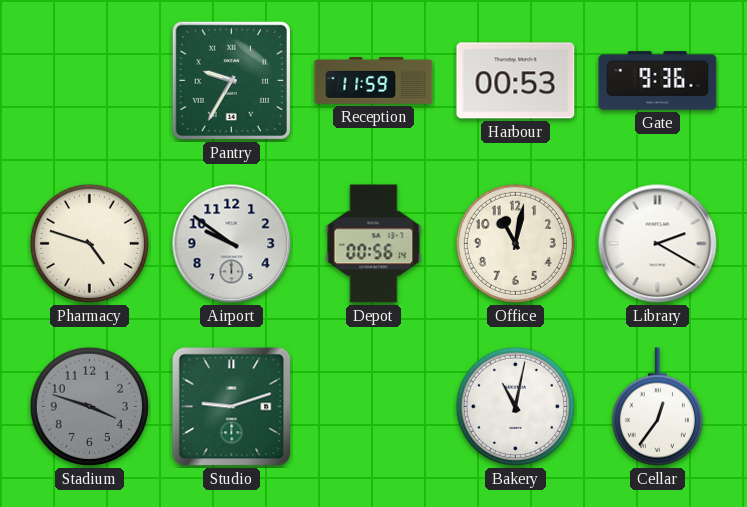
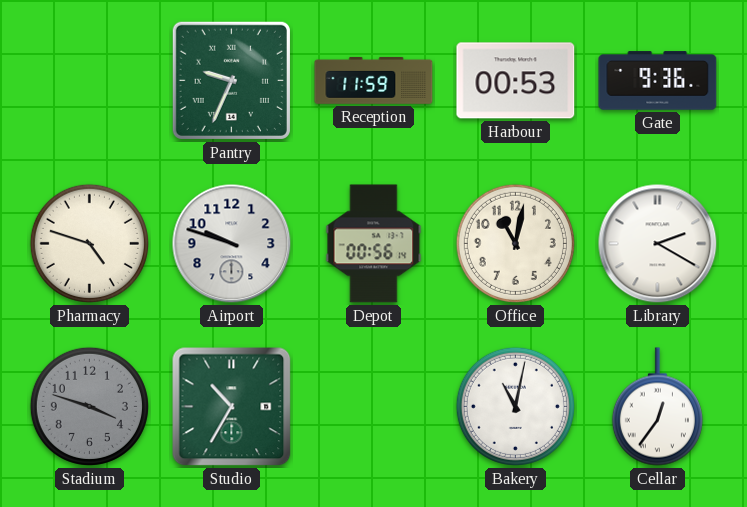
Pantry: 9:35 -> 9:34 (231, 80)
Airport: 9:51 -> 9:48 (232, 244)
Studio: 9:12 -> 10:35 (232, 407)
